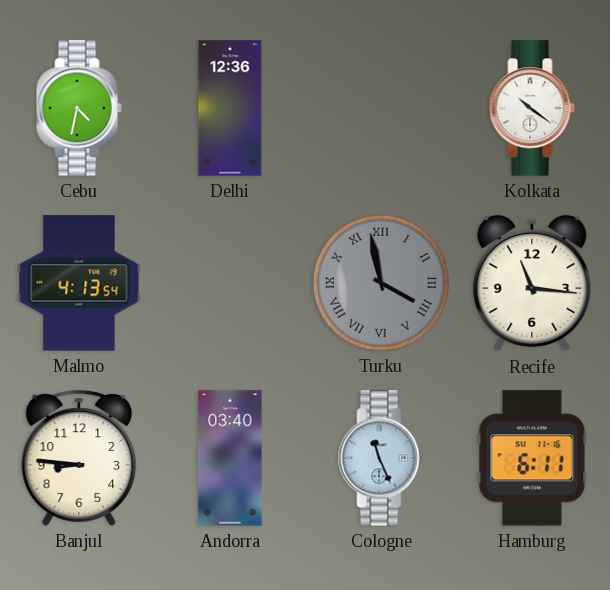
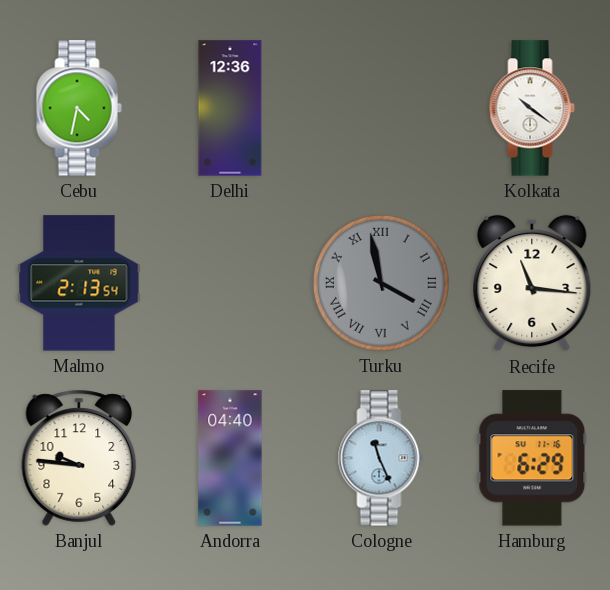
Malmo: 4:13 -> 2:13 (79, 283)
Banjul: 8:46 -> 9:46 (79, 458)
Andorra: 03:40 -> 04:40 (230, 458)
Hamburg: 6:11 -> 6:29 (532, 458)
